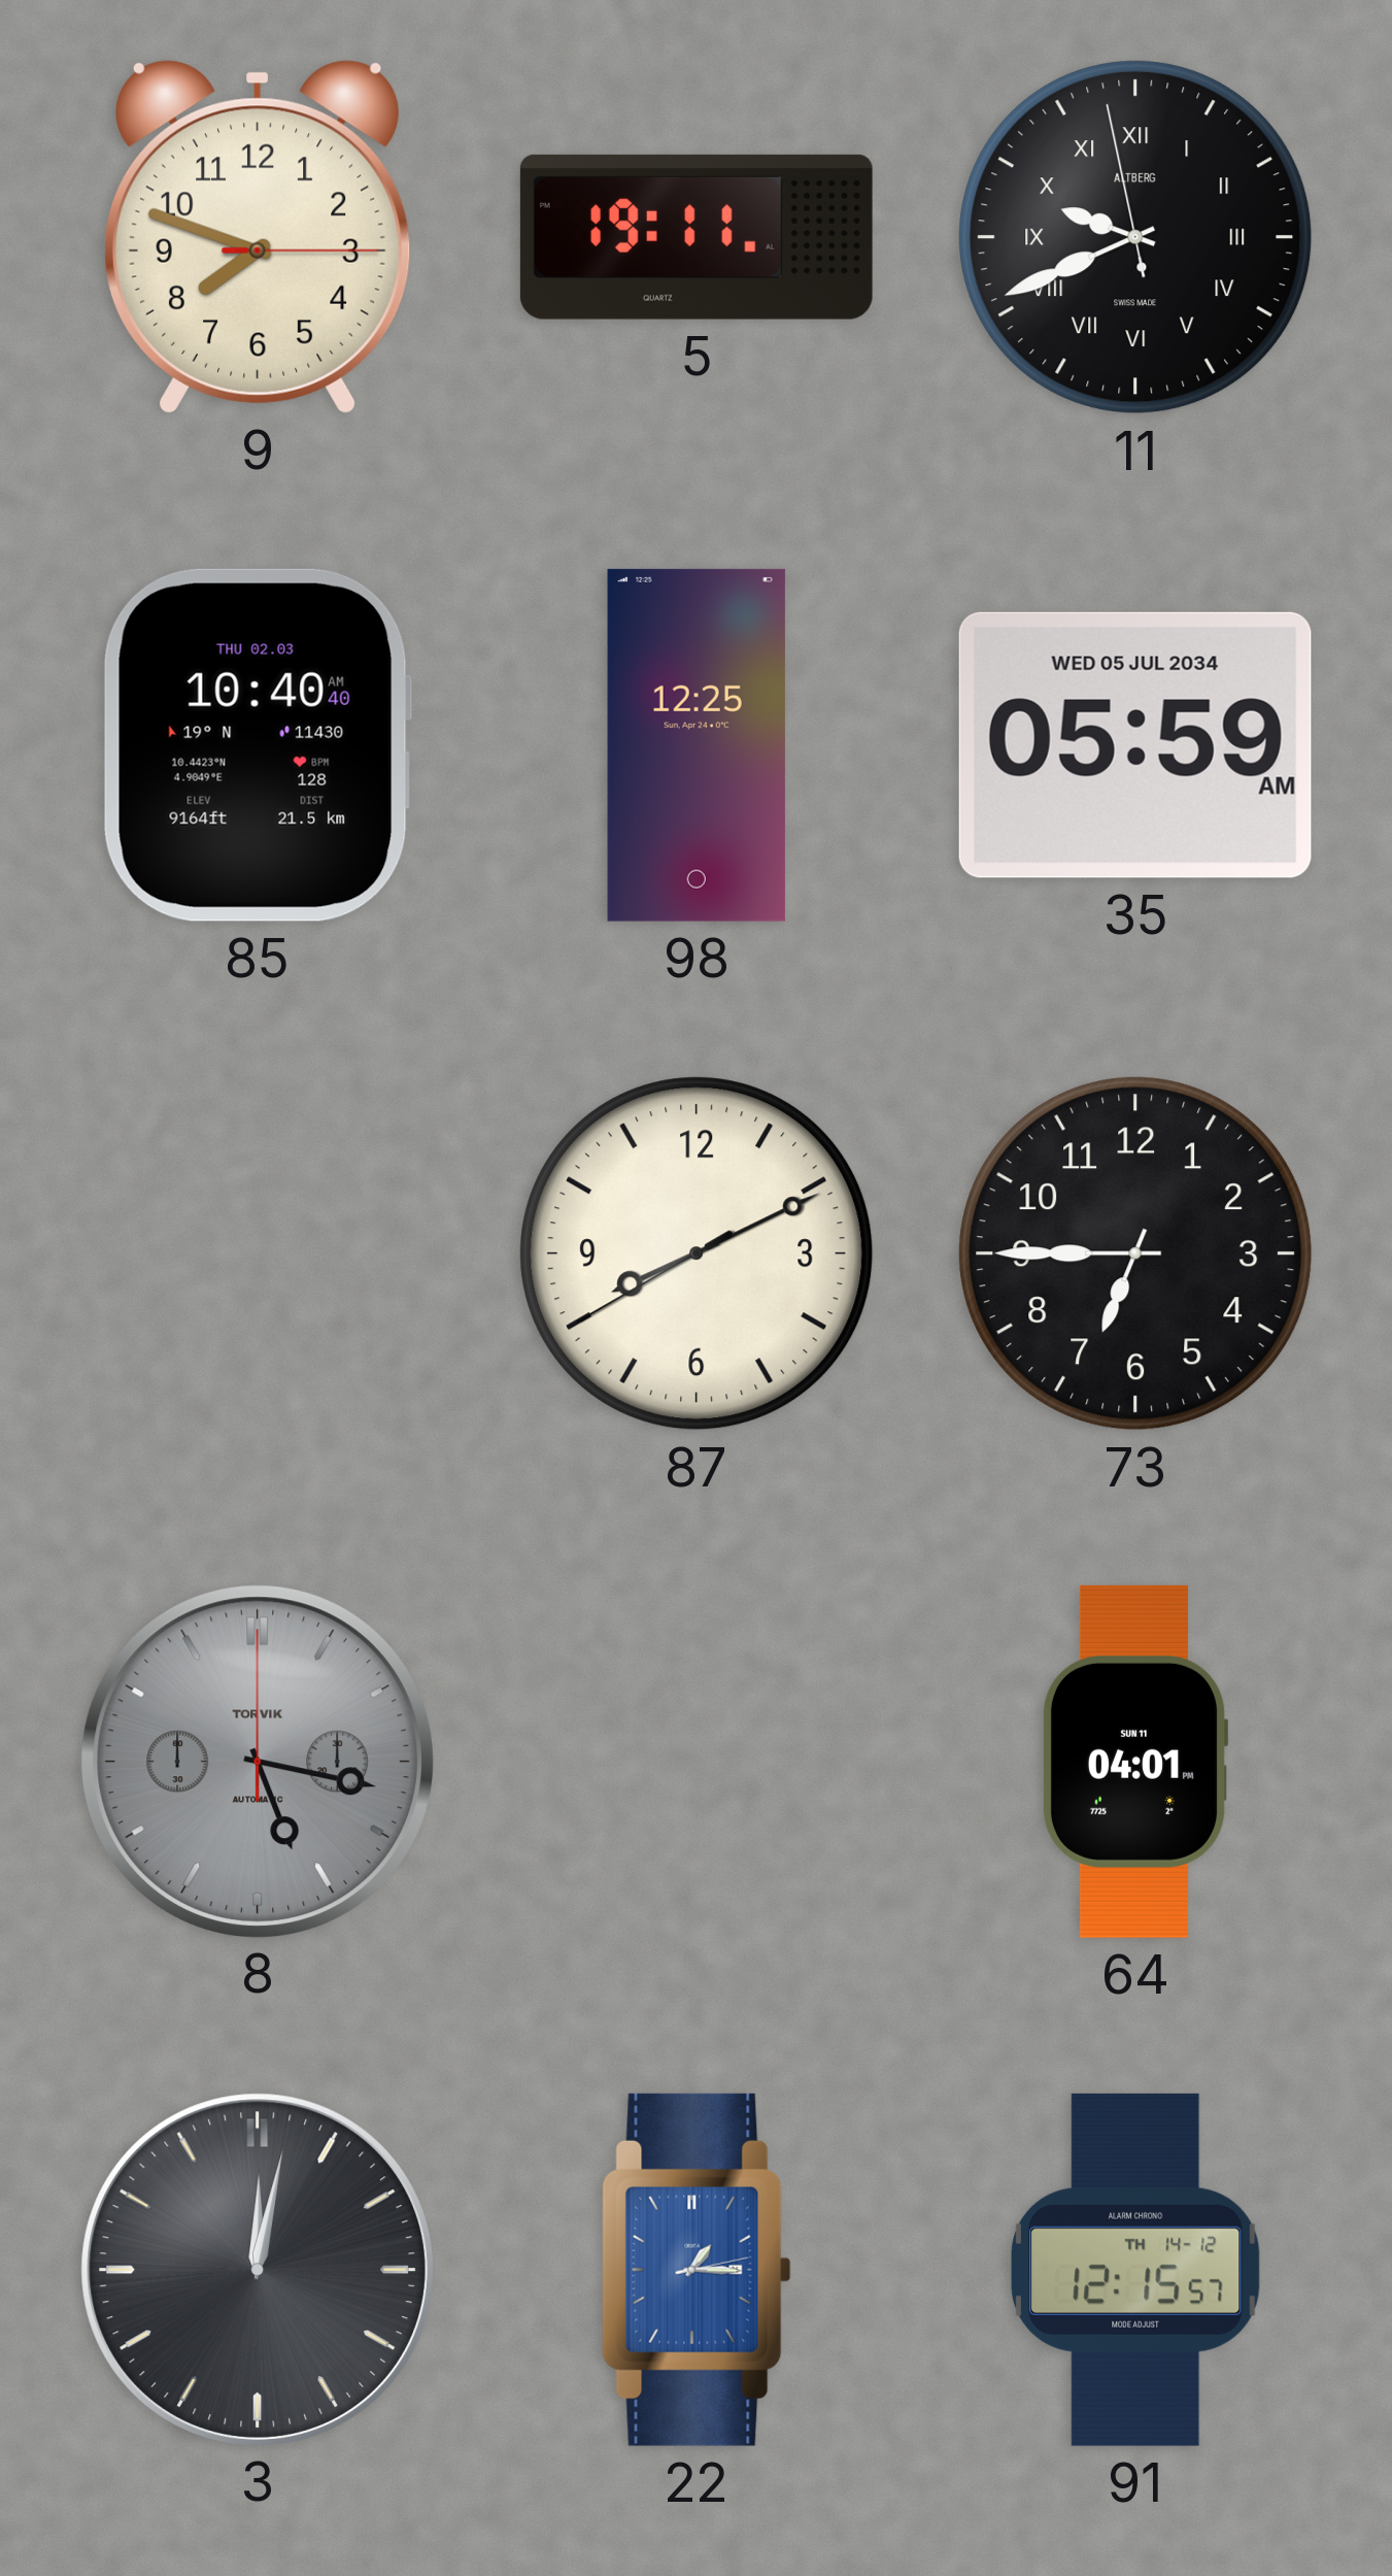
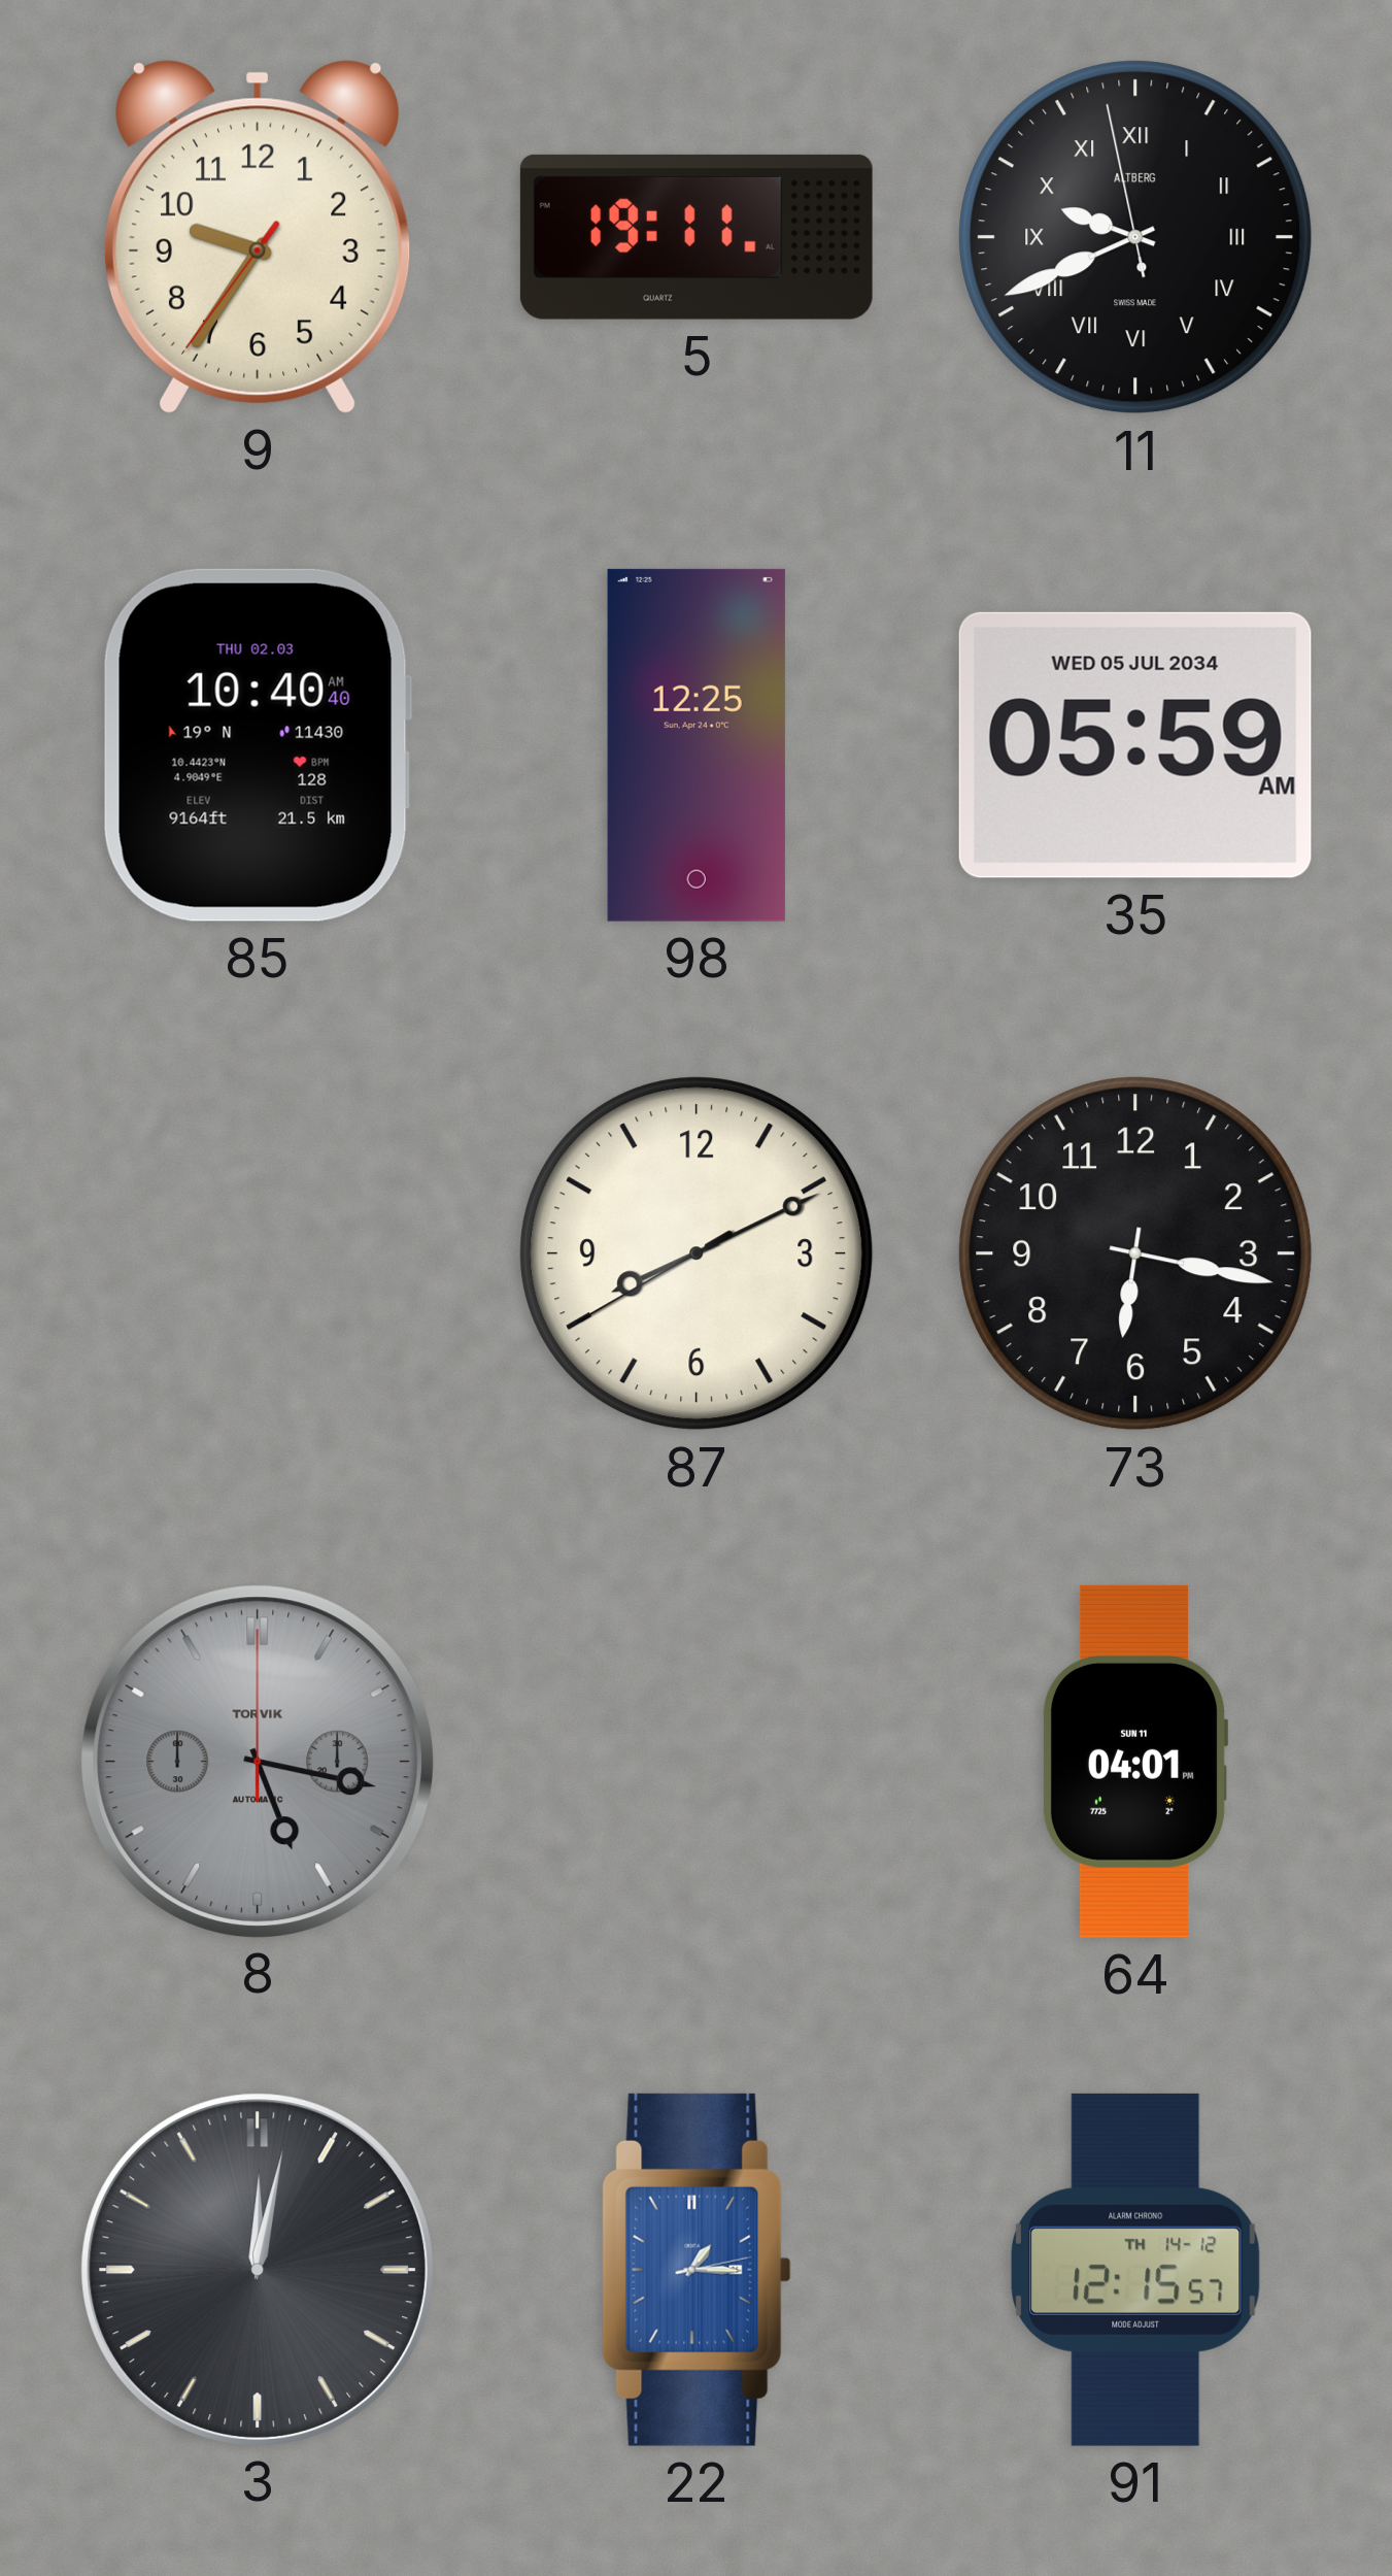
9: 7:48 -> 9:35 (258, 237)
73: 6:45 -> 6:17 (1135, 1253)
